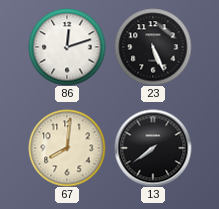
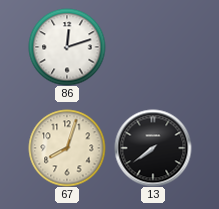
23: 5:26 -> none (153, 47)
67: 8:01 -> 8:03 (67, 148)
